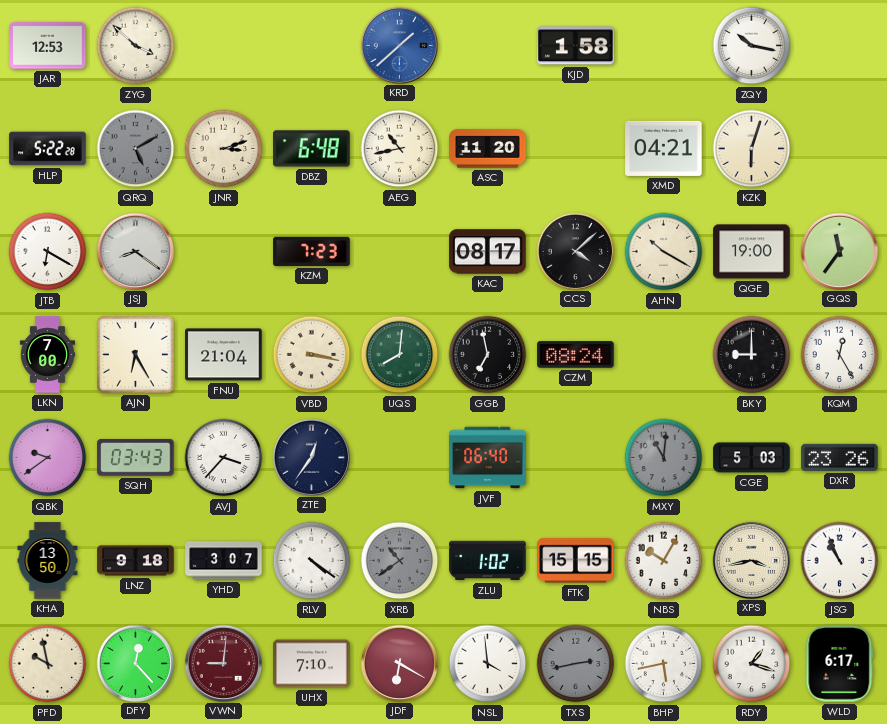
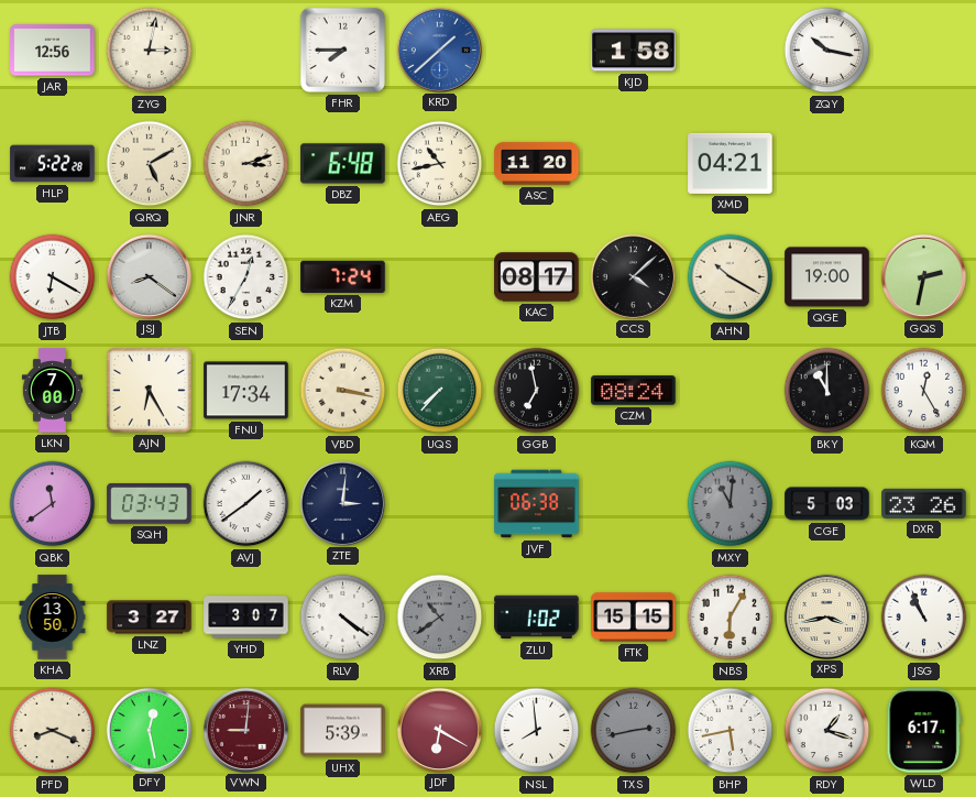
JAR: 12:53 -> 12:56 (53, 51)
ZYG: 3:52 -> 3:02 (150, 51)
FHR: none -> 7:45 (342, 50)
QRQ dial: grey -> cream (150, 164)
KZK: 6:03 -> none (752, 149)
SEN: none -> 12:35 (246, 277)
KZM: 7:23 -> 7:24 (343, 276)
GQS: 11:36 -> 2:32 (923, 276)
FNU: 21:04 -> 17:34 (246, 391)
UQS: 8:01 -> 7:37 (440, 391)
BKY: 9:00 -> 11:00 (827, 391)
QBK: 9:39 -> 11:39 (53, 504)
AVJ: 3:37 -> 1:39 (246, 504)
ZTE: 12:36 -> 3:01 (342, 503)
JVF: 06:40 -> 06:38 (537, 504)
LNZ: 9:18 -> 3:27 (150, 618)
NBS: 10:05 -> 6:05 (731, 618)
PFD: 9:58 -> 8:19 (53, 731)
DFY: 12:23 -> 12:28 (149, 730)
UHX: 7:10 -> 5:39 (343, 731)
NSL: 3:59 -> 7:59 (537, 731)
